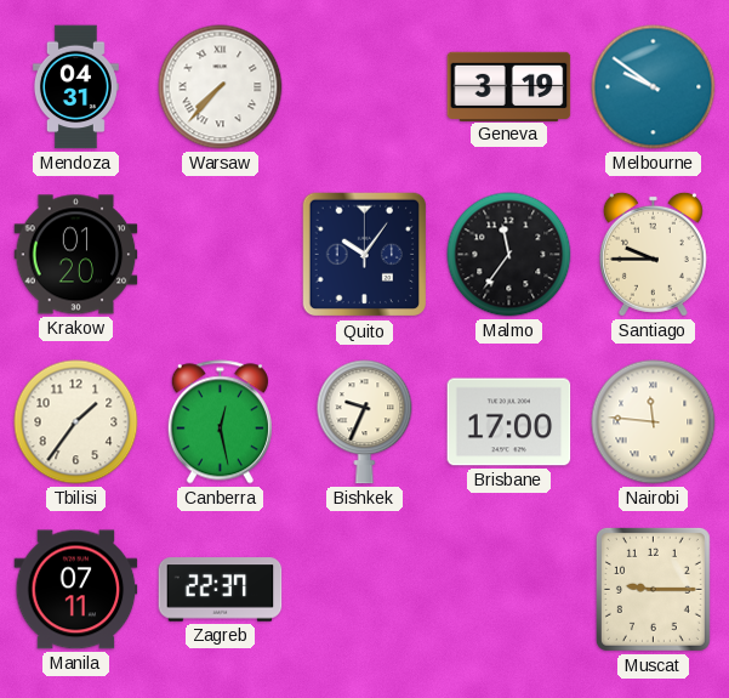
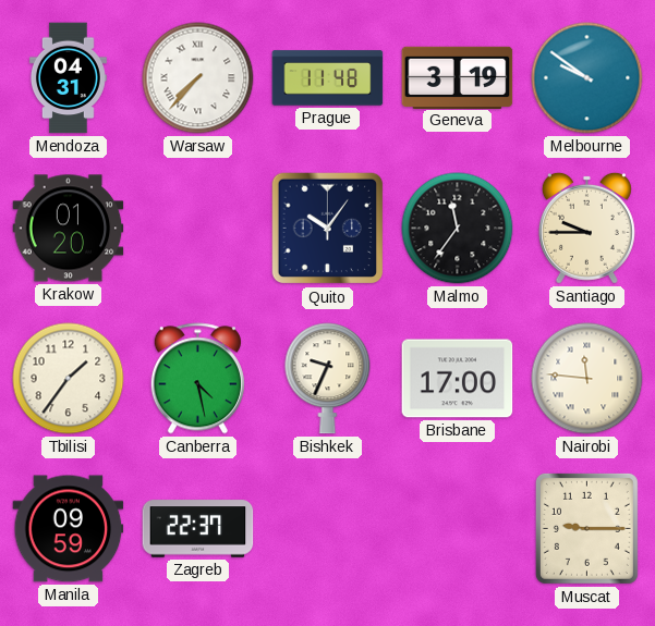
Prague: none -> 11:48 (328, 78)
Canberra: 12:28 -> 4:28 (197, 379)
Manila: 07:11 -> 09:59 (69, 529)
